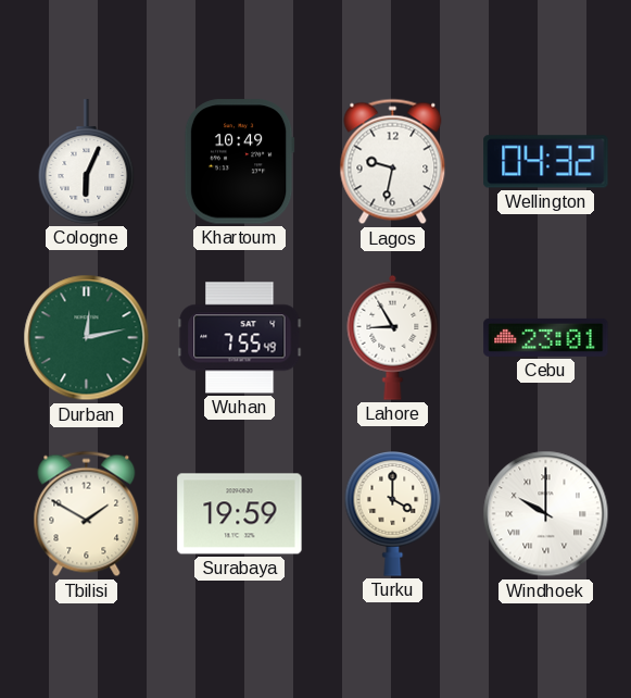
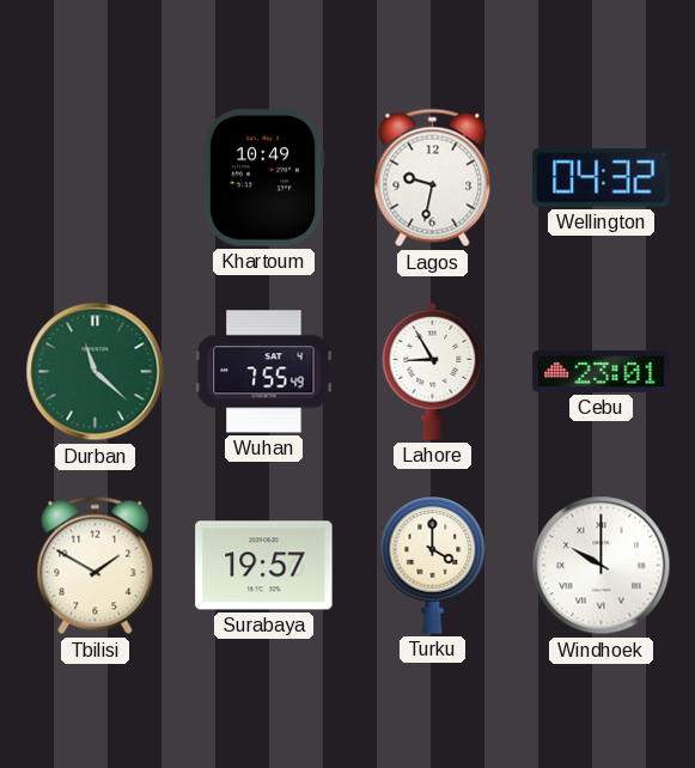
Cologne: 6:04 -> none (87, 162)
Durban: 12:13 -> 11:22 (96, 372)
Surabaya: 19:59 -> 19:57 (264, 566)
